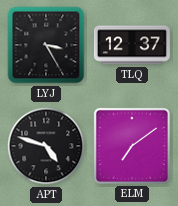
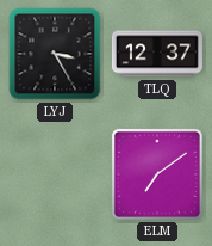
APT: 4:48 -> none (46, 146)
